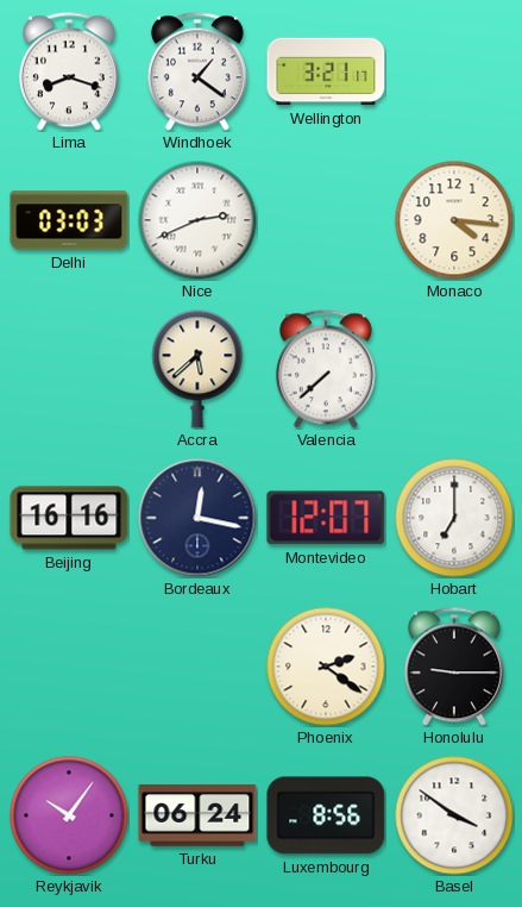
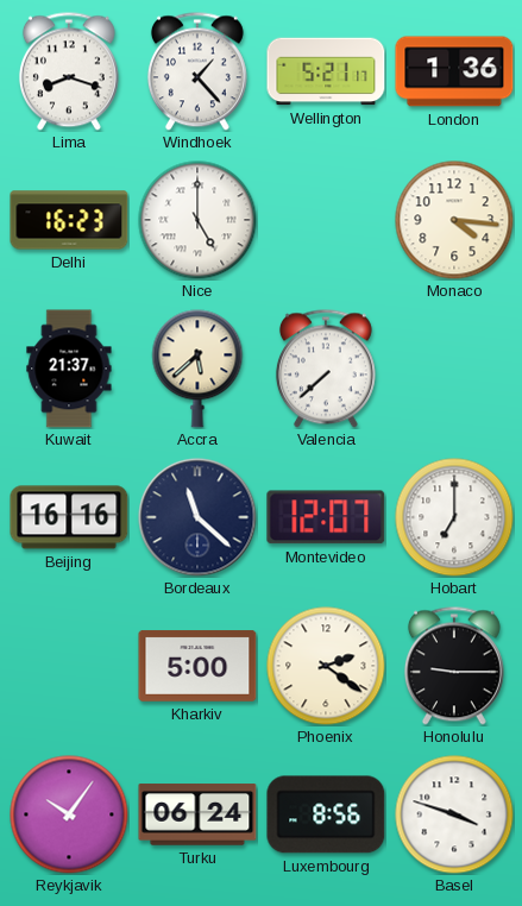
Windhoek: 1:21 -> 1:23 (197, 71)
Wellington: 3:21 -> 5:21 (326, 71)
London: none -> 1:36 (454, 71)
Delhi: 03:03 -> 16:23 (69, 220)
Nice: 2:41 -> 5:00 (197, 220)
Kuwait: none -> 21:37 (69, 369)
Bordeaux: 12:17 -> 11:22 (197, 517)
Kharkiv: none -> 5:00 (197, 667)
Basel: 3:51 -> 3:48 (454, 814)
